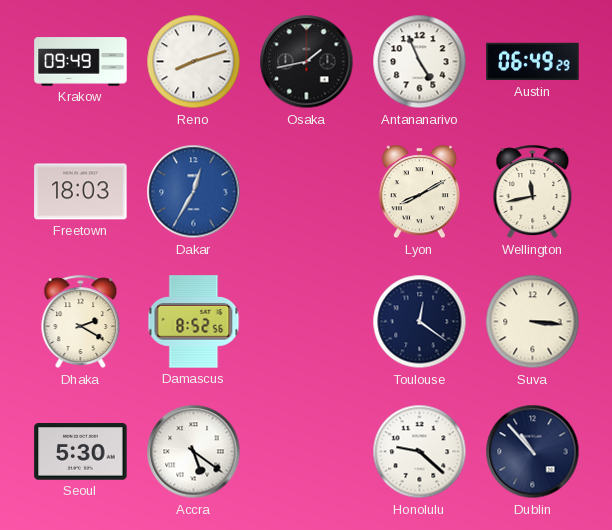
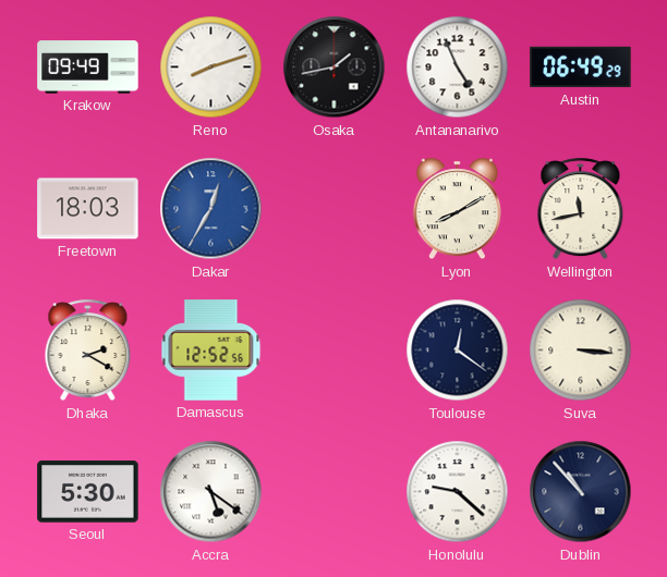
Damascus: 8:52 -> 12:52 (211, 351)
